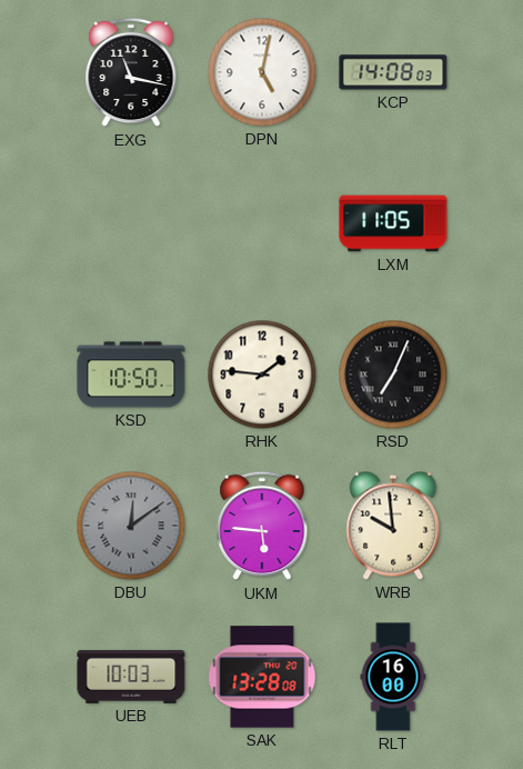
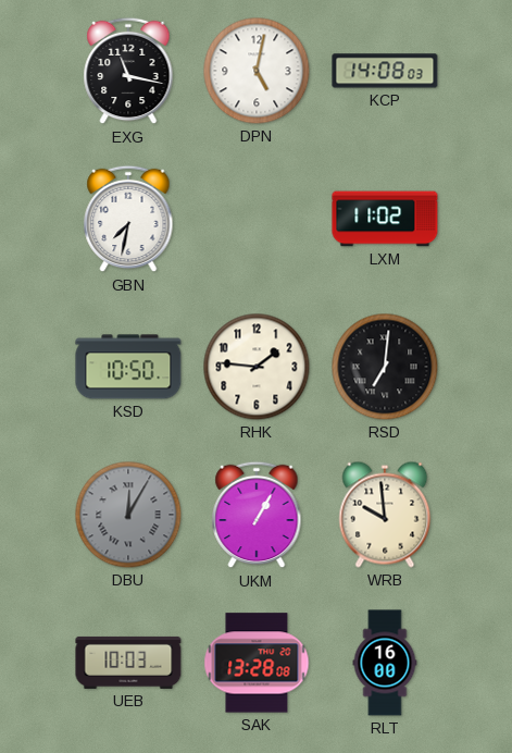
GBN: none -> 7:32 (128, 219)
LXM: 11:05 -> 11:02 (385, 219)
RSD: 7:04 -> 7:01 (385, 367)
DBU: 12:09 -> 12:05 (128, 515)
UKM: 5:46 -> 1:05 (257, 515)
